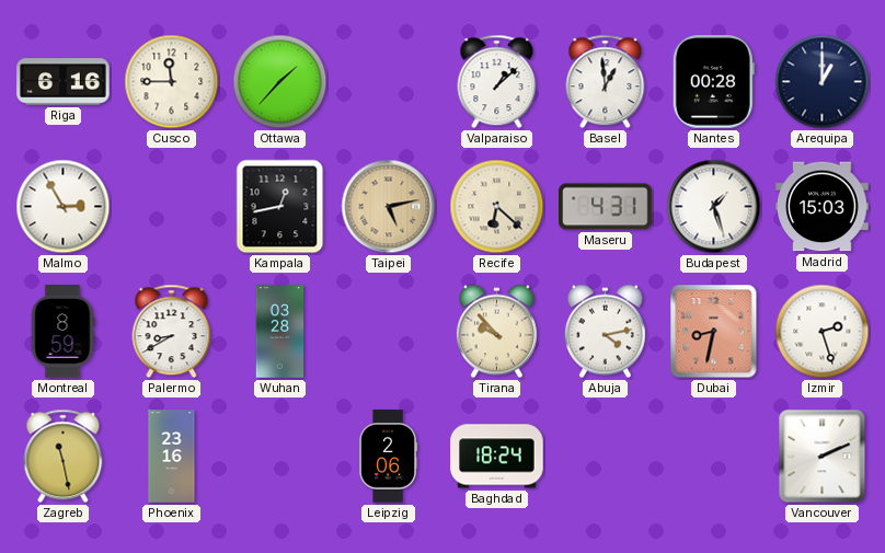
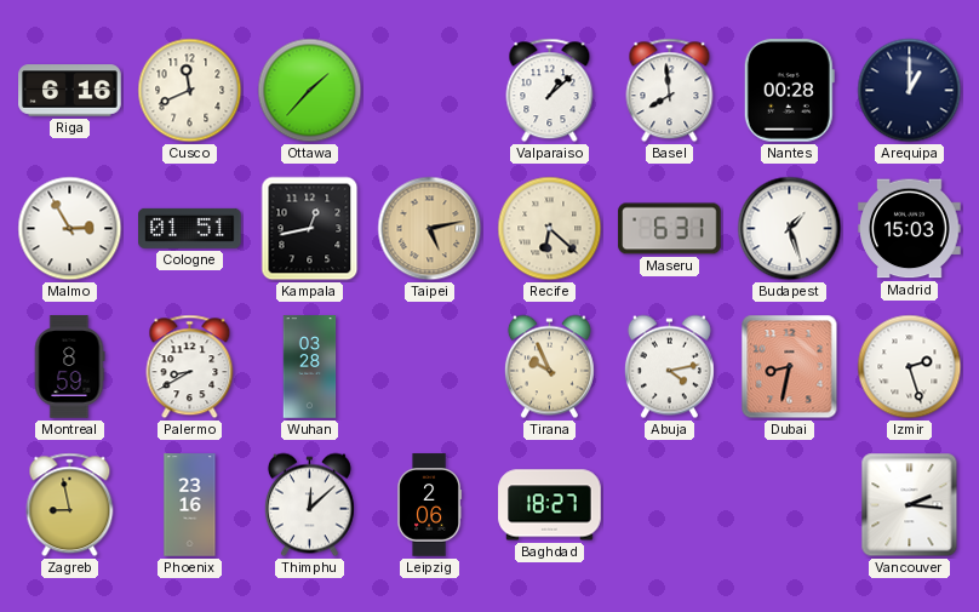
Cusco: 11:45 -> 11:41 (190, 91)
Basel: 12:59 -> 7:59 (670, 91)
Cologne: none -> 01:51 (190, 228)
Maseru: 4:31 -> 6:31 (670, 229)
Tirana: 9:53 -> 9:56 (549, 367)
Zagreb: 11:28 -> 8:58 (70, 505)
Thimphu: none -> 12:08 (309, 505)
Baghdad: 18:24 -> 18:27 (550, 505)
Vancouver: 2:11 -> 2:16 (910, 505)
